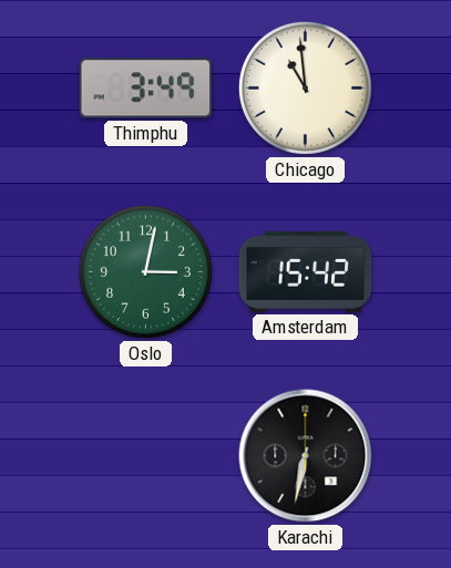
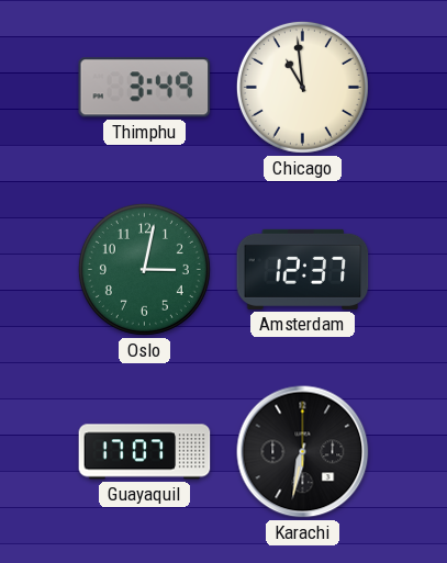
Amsterdam: 15:42 -> 12:37 (303, 269)
Guayaquil: none -> 17:07 (145, 452)
